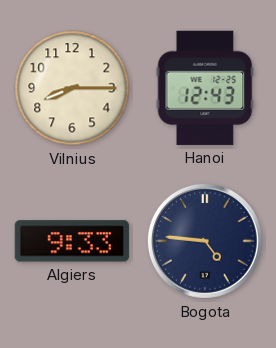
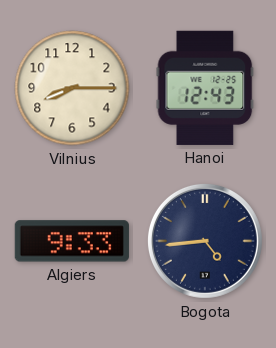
Bogota: 4:46 -> 4:44 (205, 241)
